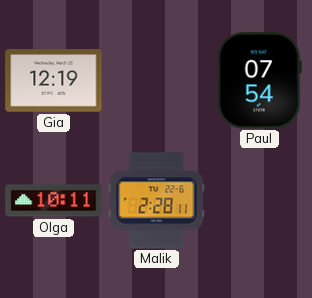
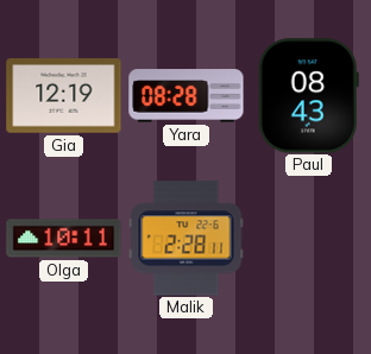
Yara: none -> 08:28 (187, 96)
Paul: 07:54 -> 08:43 (308, 96)
